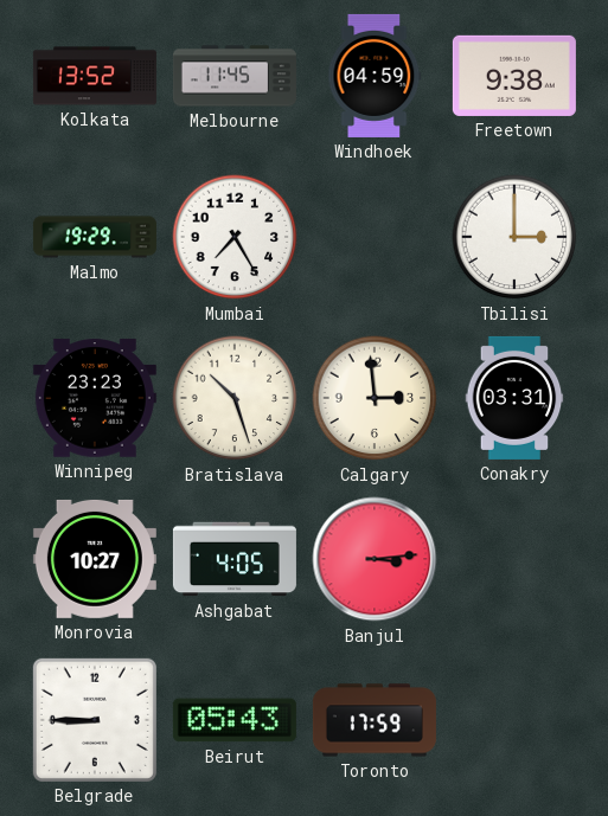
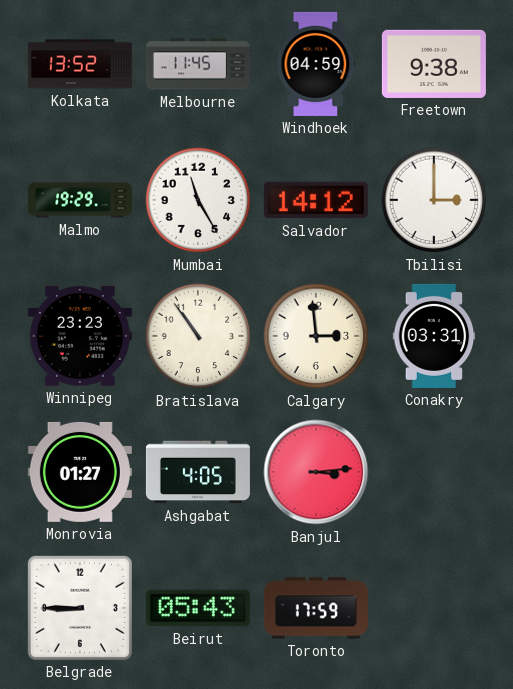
Mumbai: 7:25 -> 11:25 (198, 200)
Salvador: none -> 14:12 (316, 200)
Bratislava: 10:27 -> 10:54 (198, 336)
Monrovia: 10:27 -> 01:27 (80, 472)
